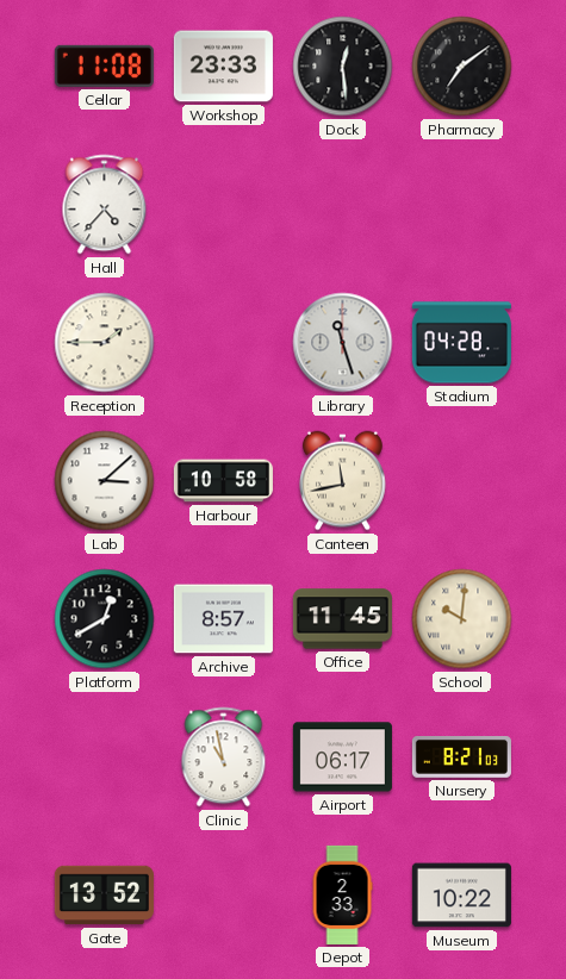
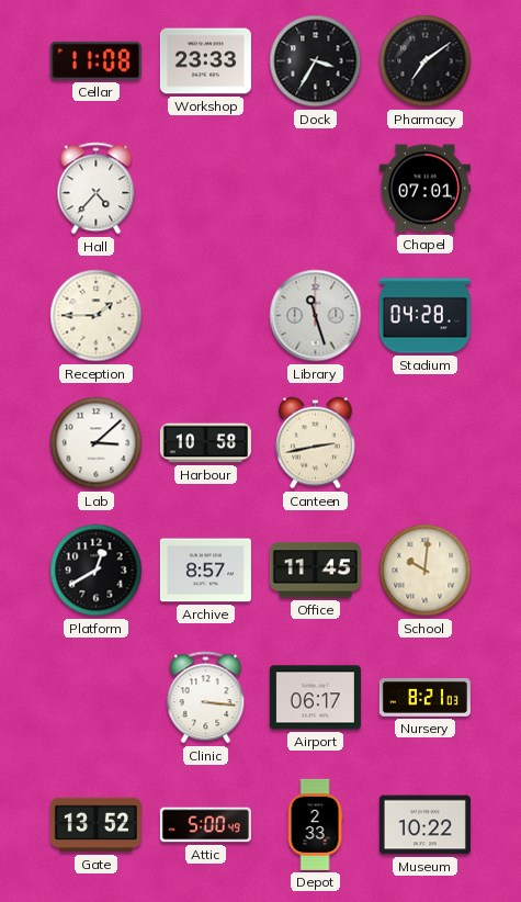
Dock: 12:29 -> 3:35 (316, 61)
Chapel: none -> 07:01 (424, 189)
Canteen: 11:43 -> 2:43 (315, 443)
Clinic: 10:58 -> 3:16 (206, 698)
Attic: none -> 5:00 (205, 825)
